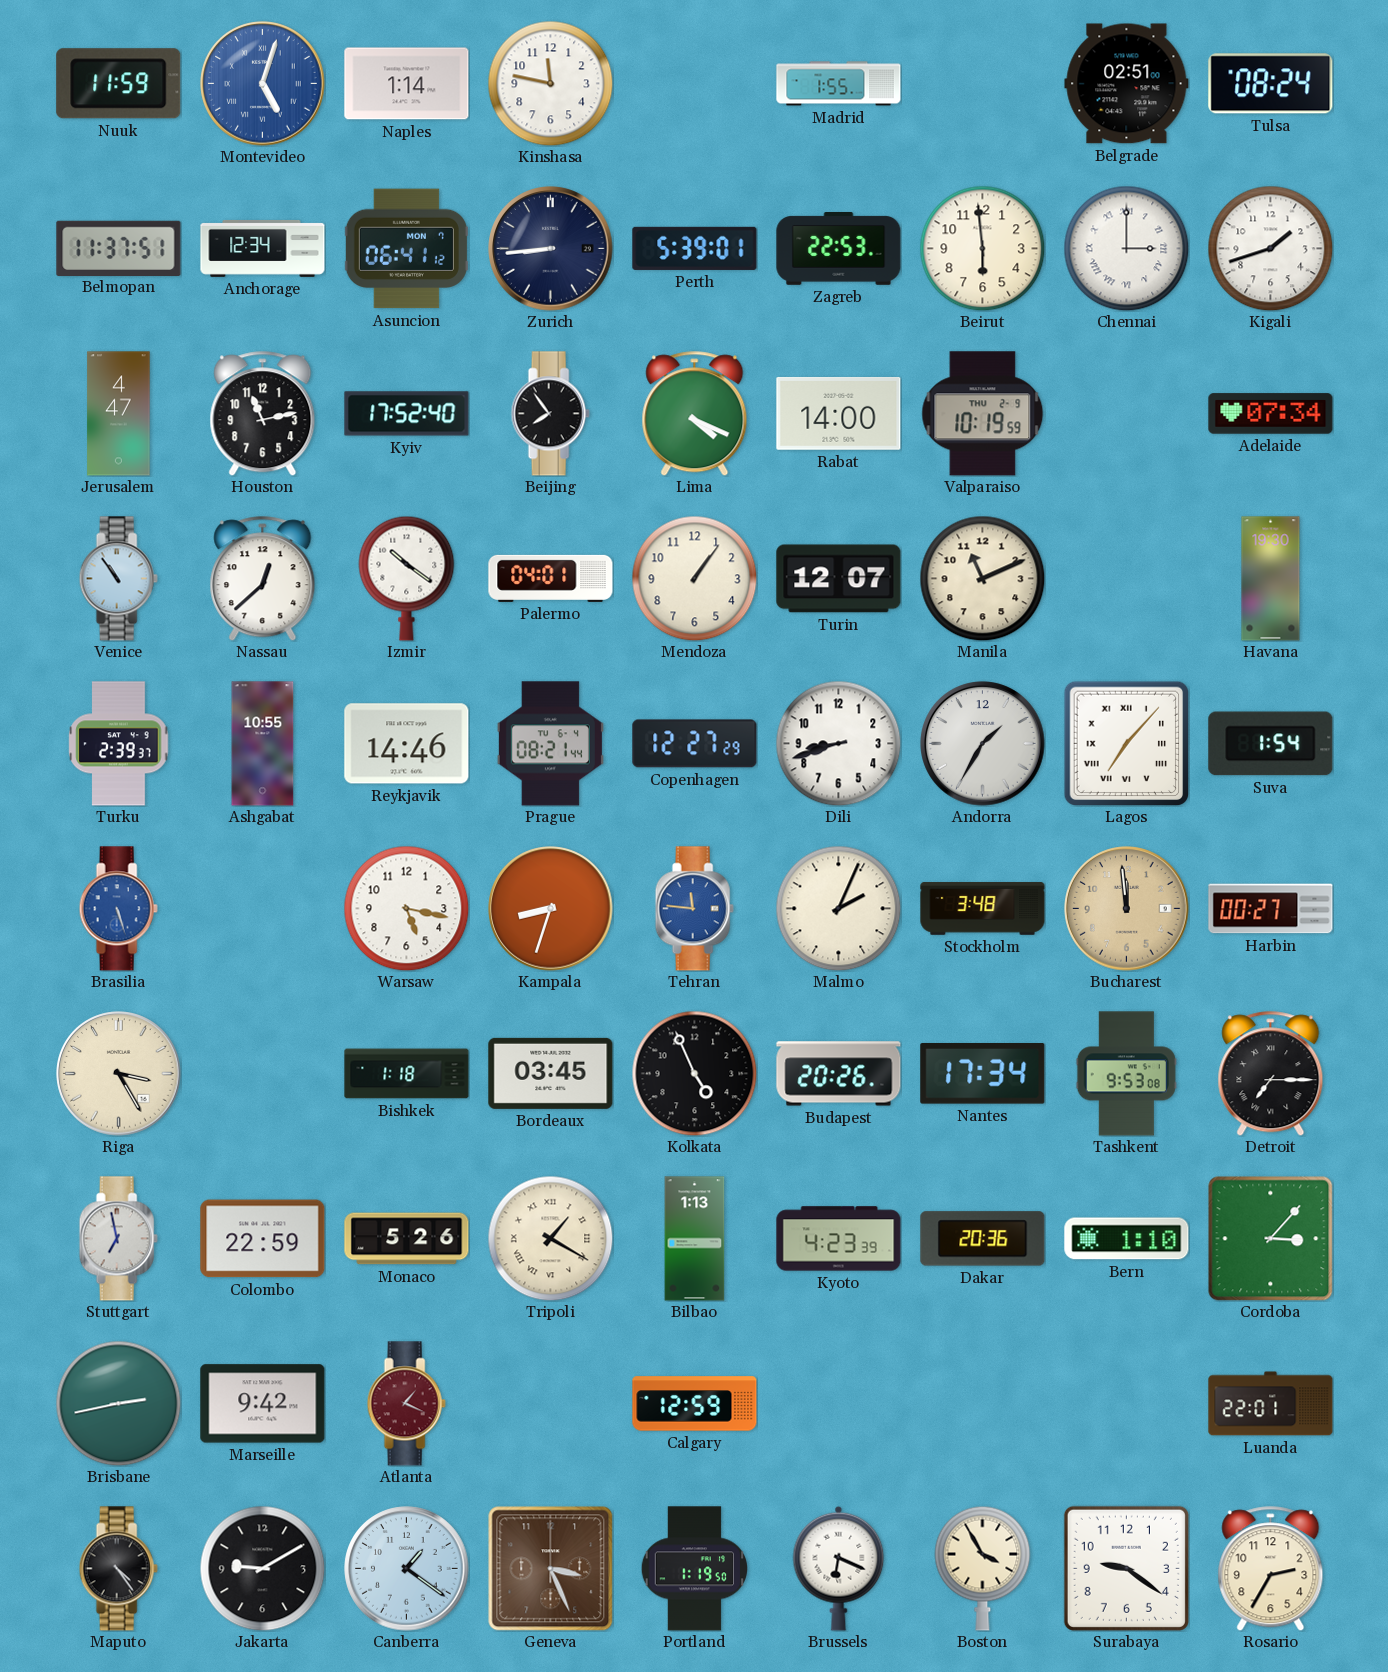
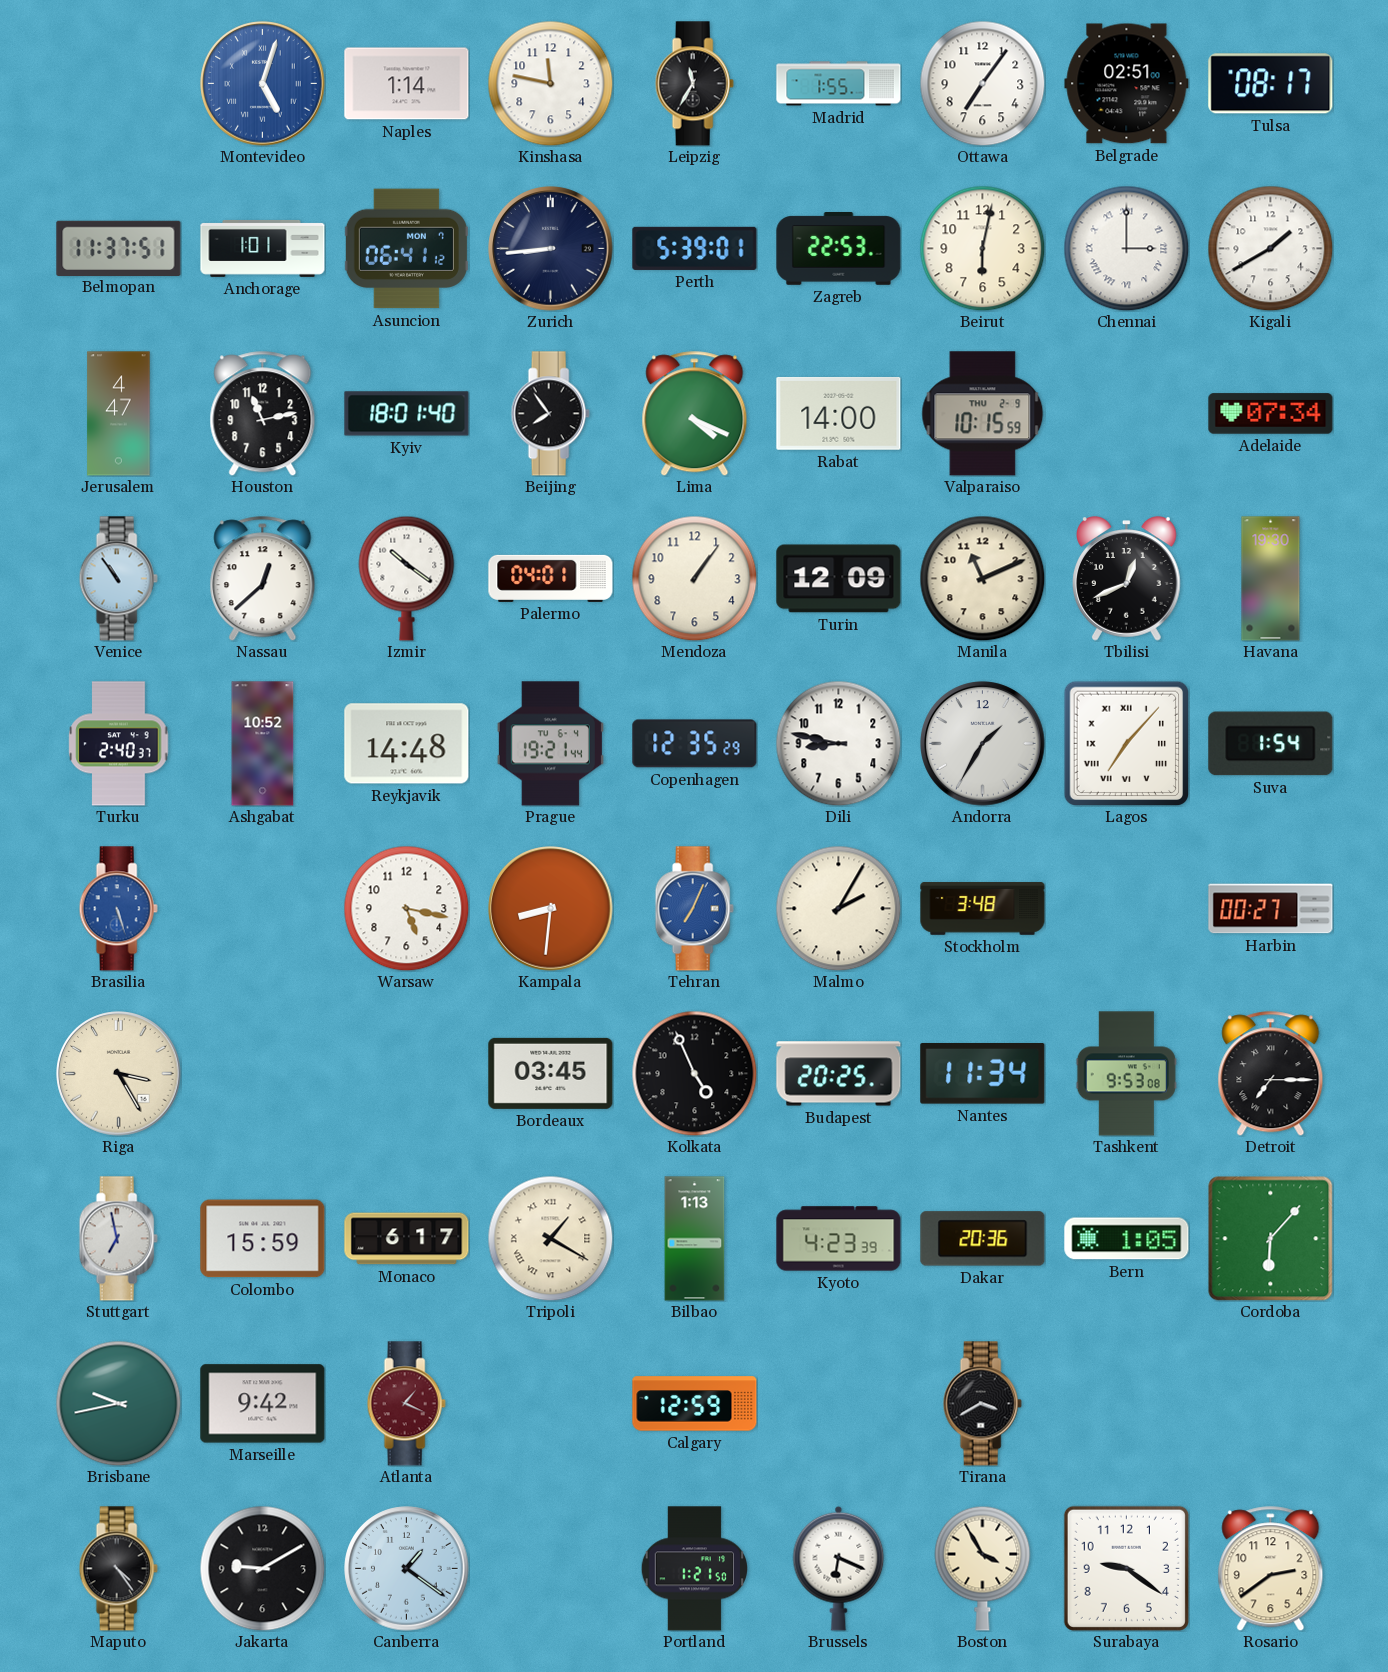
Nuuk: 11:59 -> none (119, 84)
Leipzig: none -> 11:35 (694, 84)
Ottawa: none -> 7:06 (982, 83)
Tulsa: 08:24 -> 08:17 (1271, 84)
Anchorage: 12:34 -> 1:01 (263, 248)
Beirut: 5:59 -> 6:02 (982, 248)
Kigali: 1:42 -> 1:40 (1270, 248)
Kyiv: 17:52 -> 18:01 (407, 414)
Valparaiso: 10:19 -> 10:15 (983, 414)
Turin: 12:07 -> 12:09 (839, 579)
Tbilisi: none -> 12:41 (1127, 579)
Turku: 2:39 -> 2:40 (119, 744)
Ashgabat: 10:55 -> 10:52 (263, 744)
Reykjavik: 14:46 -> 14:48 (407, 744)
Prague: 08:21 -> 19:21 (550, 744)
Copenhagen: 12:27 -> 12:35 (695, 744)
Dili: 8:42 -> 8:47 (838, 743)
Kampala: 8:33 -> 8:31 (551, 909)
Tehran: 11:46 -> 7:04 (694, 909)
Malmo: 2:04 -> 2:05 (838, 908)
Bucharest: 11:59 -> none (1127, 909)
Bishkek: 1:18 -> none (407, 1074)
Budapest: 20:26 -> 20:25 (839, 1074)
Nantes: 17:34 -> 11:34 (983, 1074)
Colombo: 22:59 -> 15:59 (263, 1239)
Monaco: 5:26 -> 6:17 (407, 1239)
Bern: 1:10 -> 1:05 (1127, 1239)
Cordoba: 3:07 -> 6:07 (1270, 1238)
Brisbane: 2:43 -> 9:43 (118, 1403)
Tirana: none -> 3:40 (982, 1404)
Luanda: 22:01 -> none (1271, 1404)
Geneva: 3:26 -> none (550, 1568)
Portland: 1:19 -> 1:21 (695, 1569)
Rosario: 2:35 -> 2:39 (1271, 1569)
